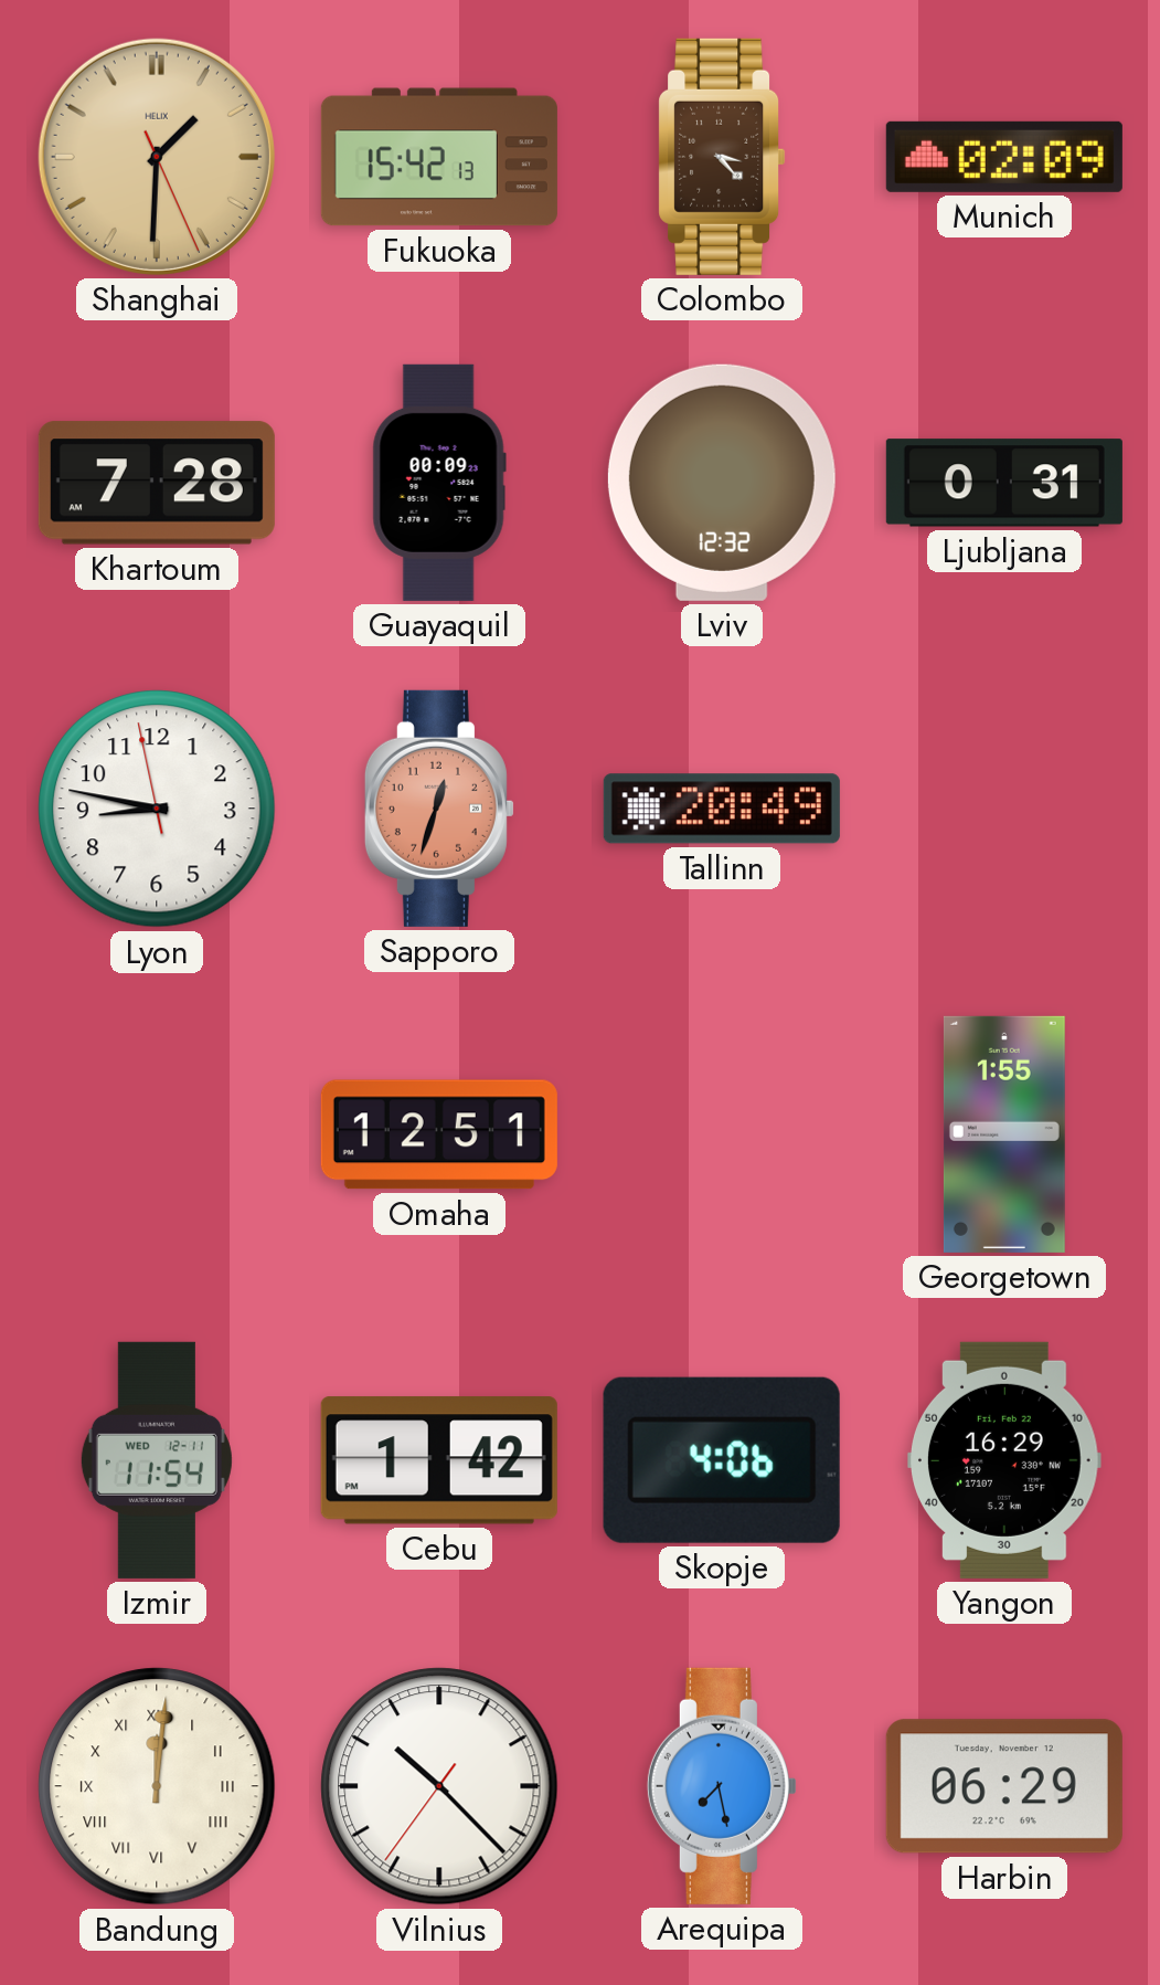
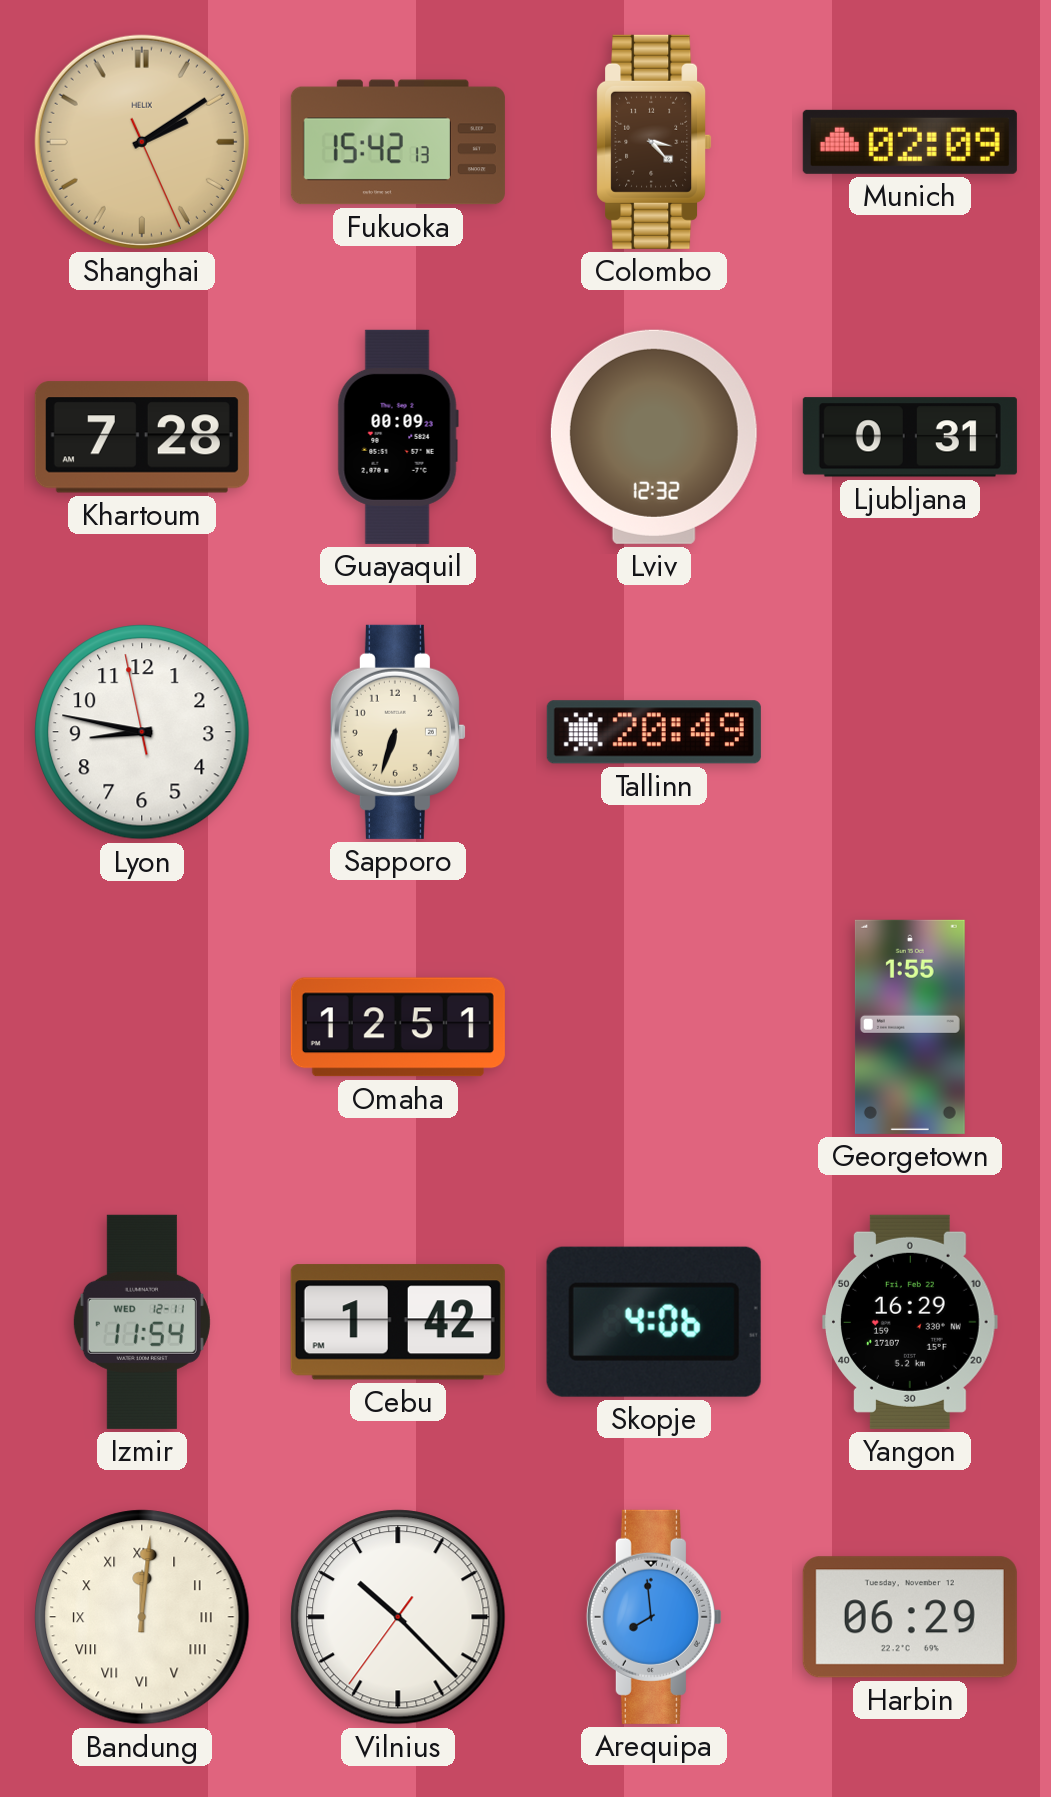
Shanghai: 1:30 -> 2:09 (142, 142)
Sapporo: 12:33 -> 6:33 (398, 732)
Sapporo dial: salmon -> cream (398, 732)
Arequipa: 7:28 -> 7:59 (654, 1617)
